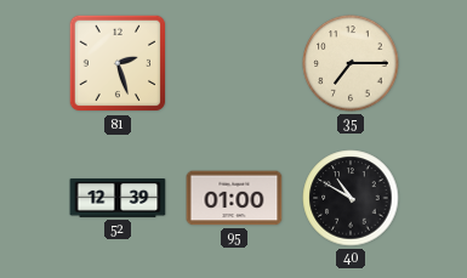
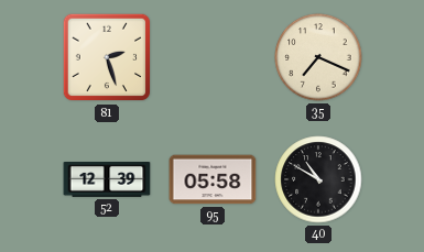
35: 7:15 -> 7:19 (318, 57)
95: 01:00 -> 05:58 (213, 179)
